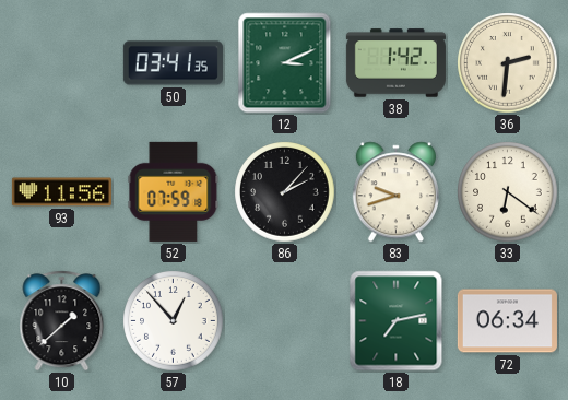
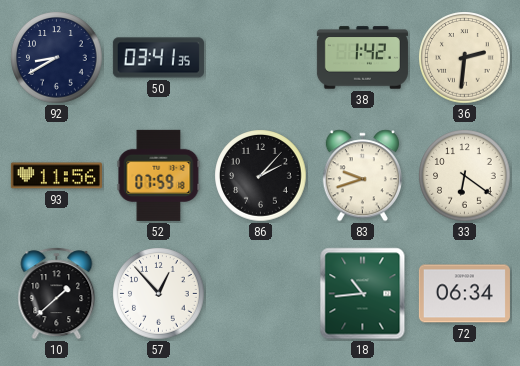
92: none -> 8:40 (57, 58)
12: 3:11 -> none (285, 63)
18: 7:13 -> 10:44 (363, 294)
